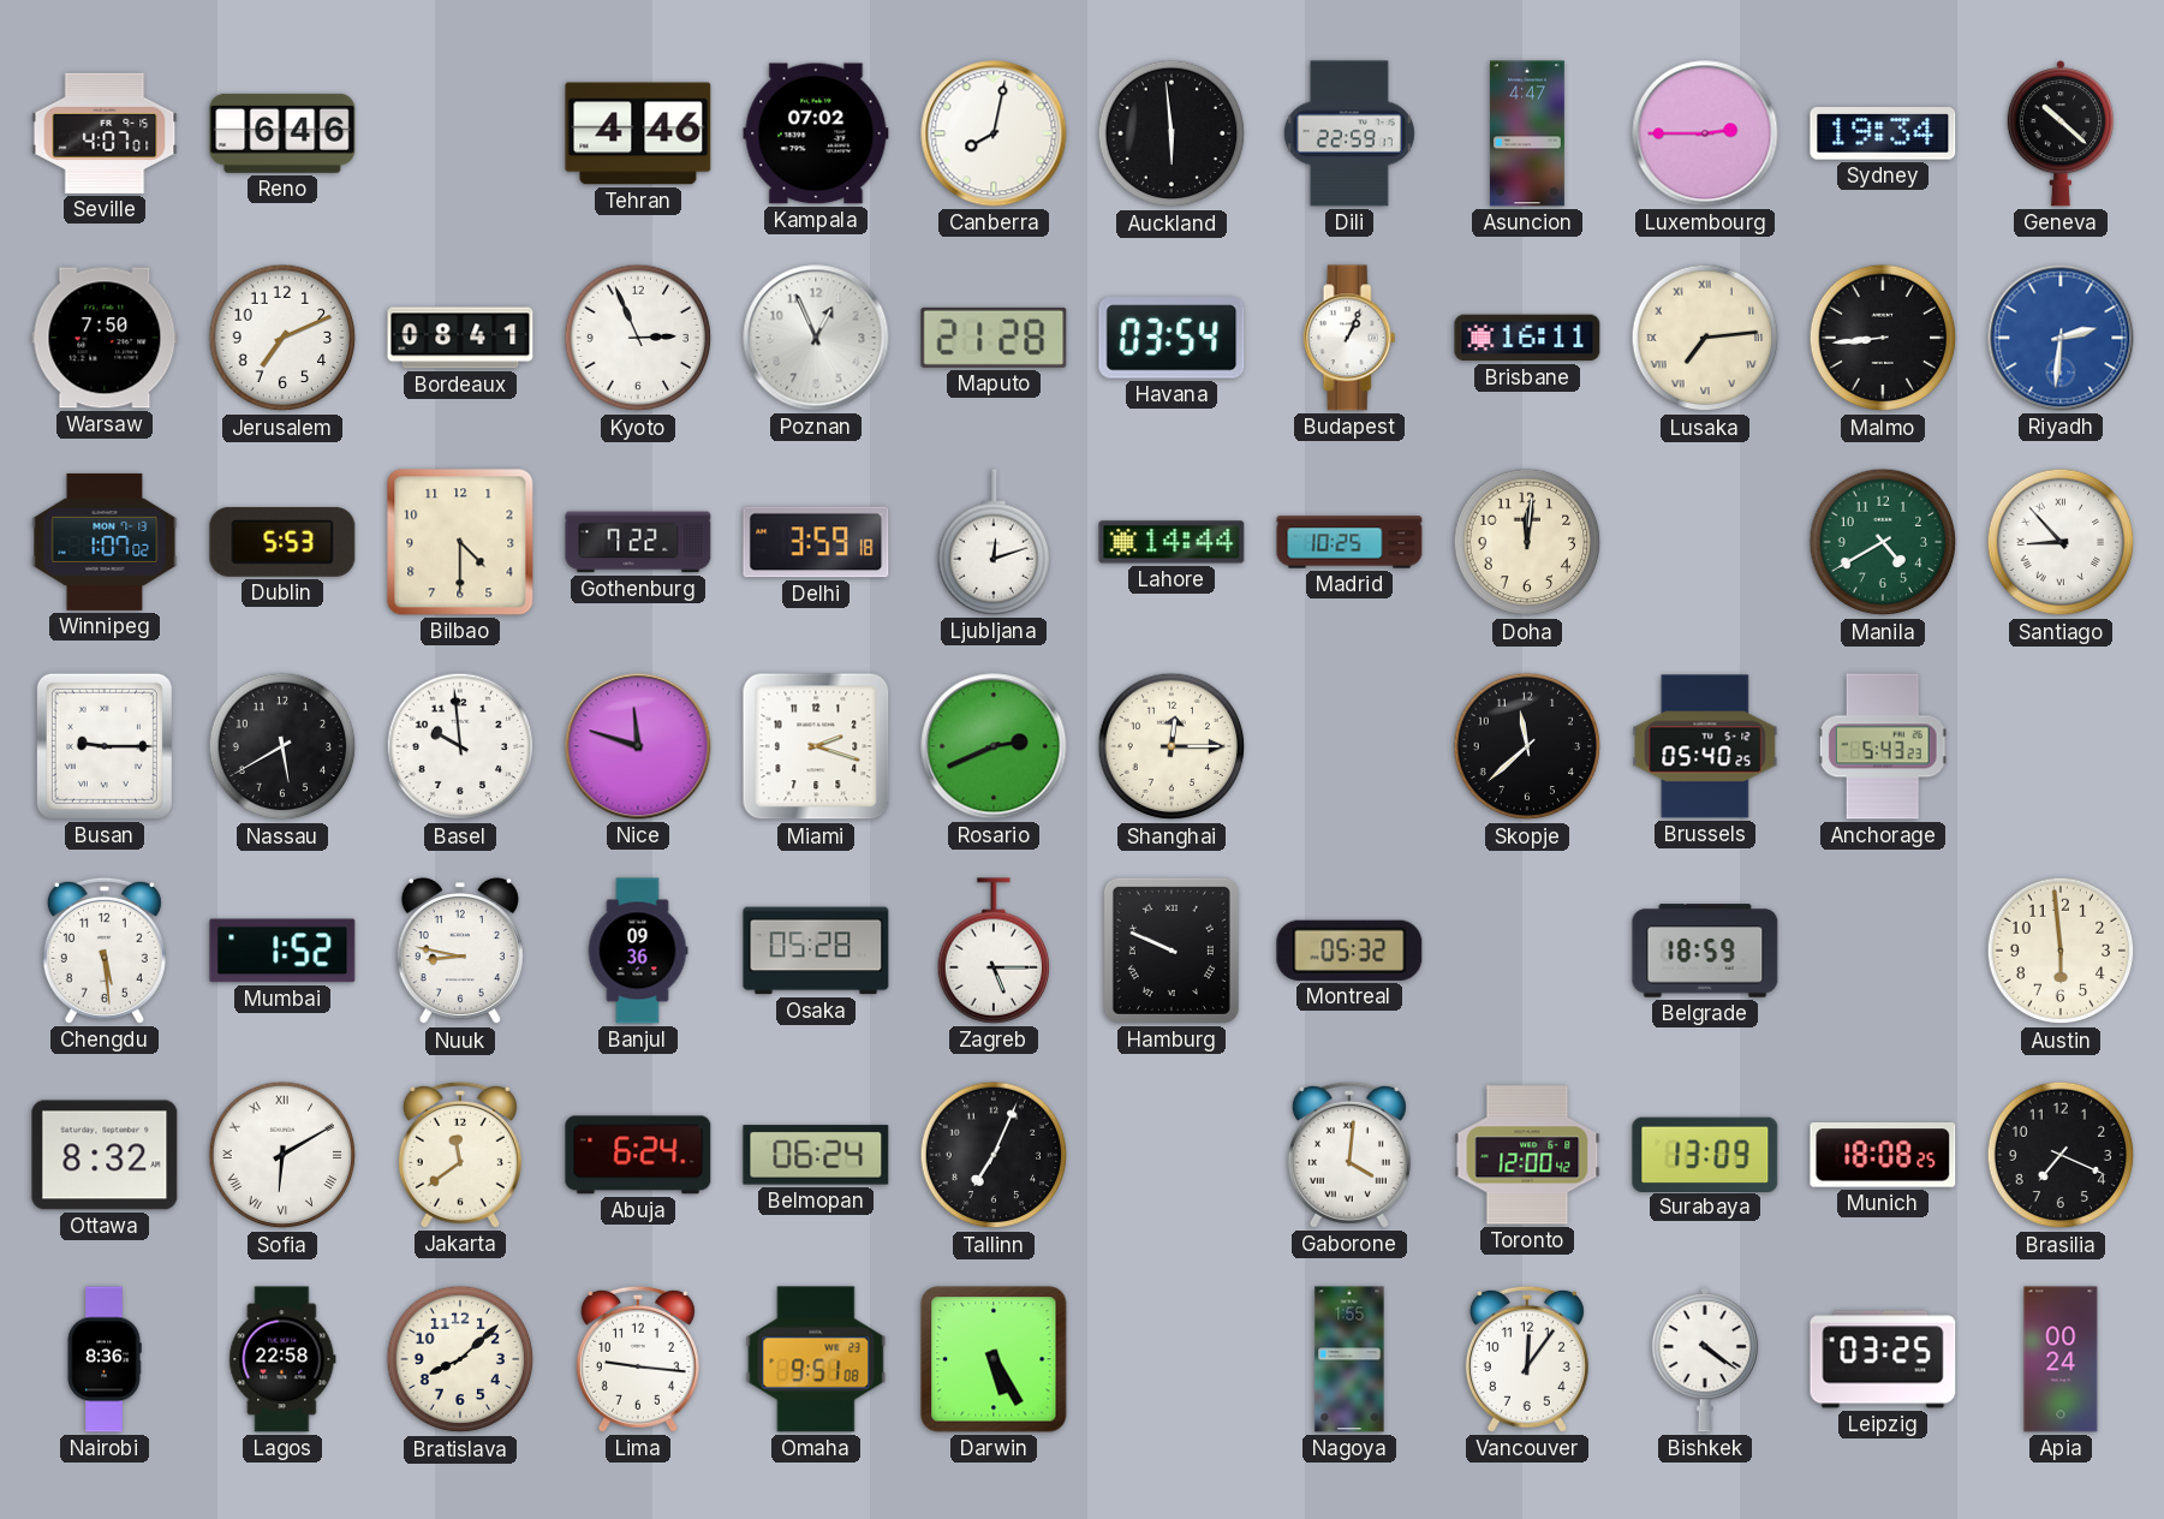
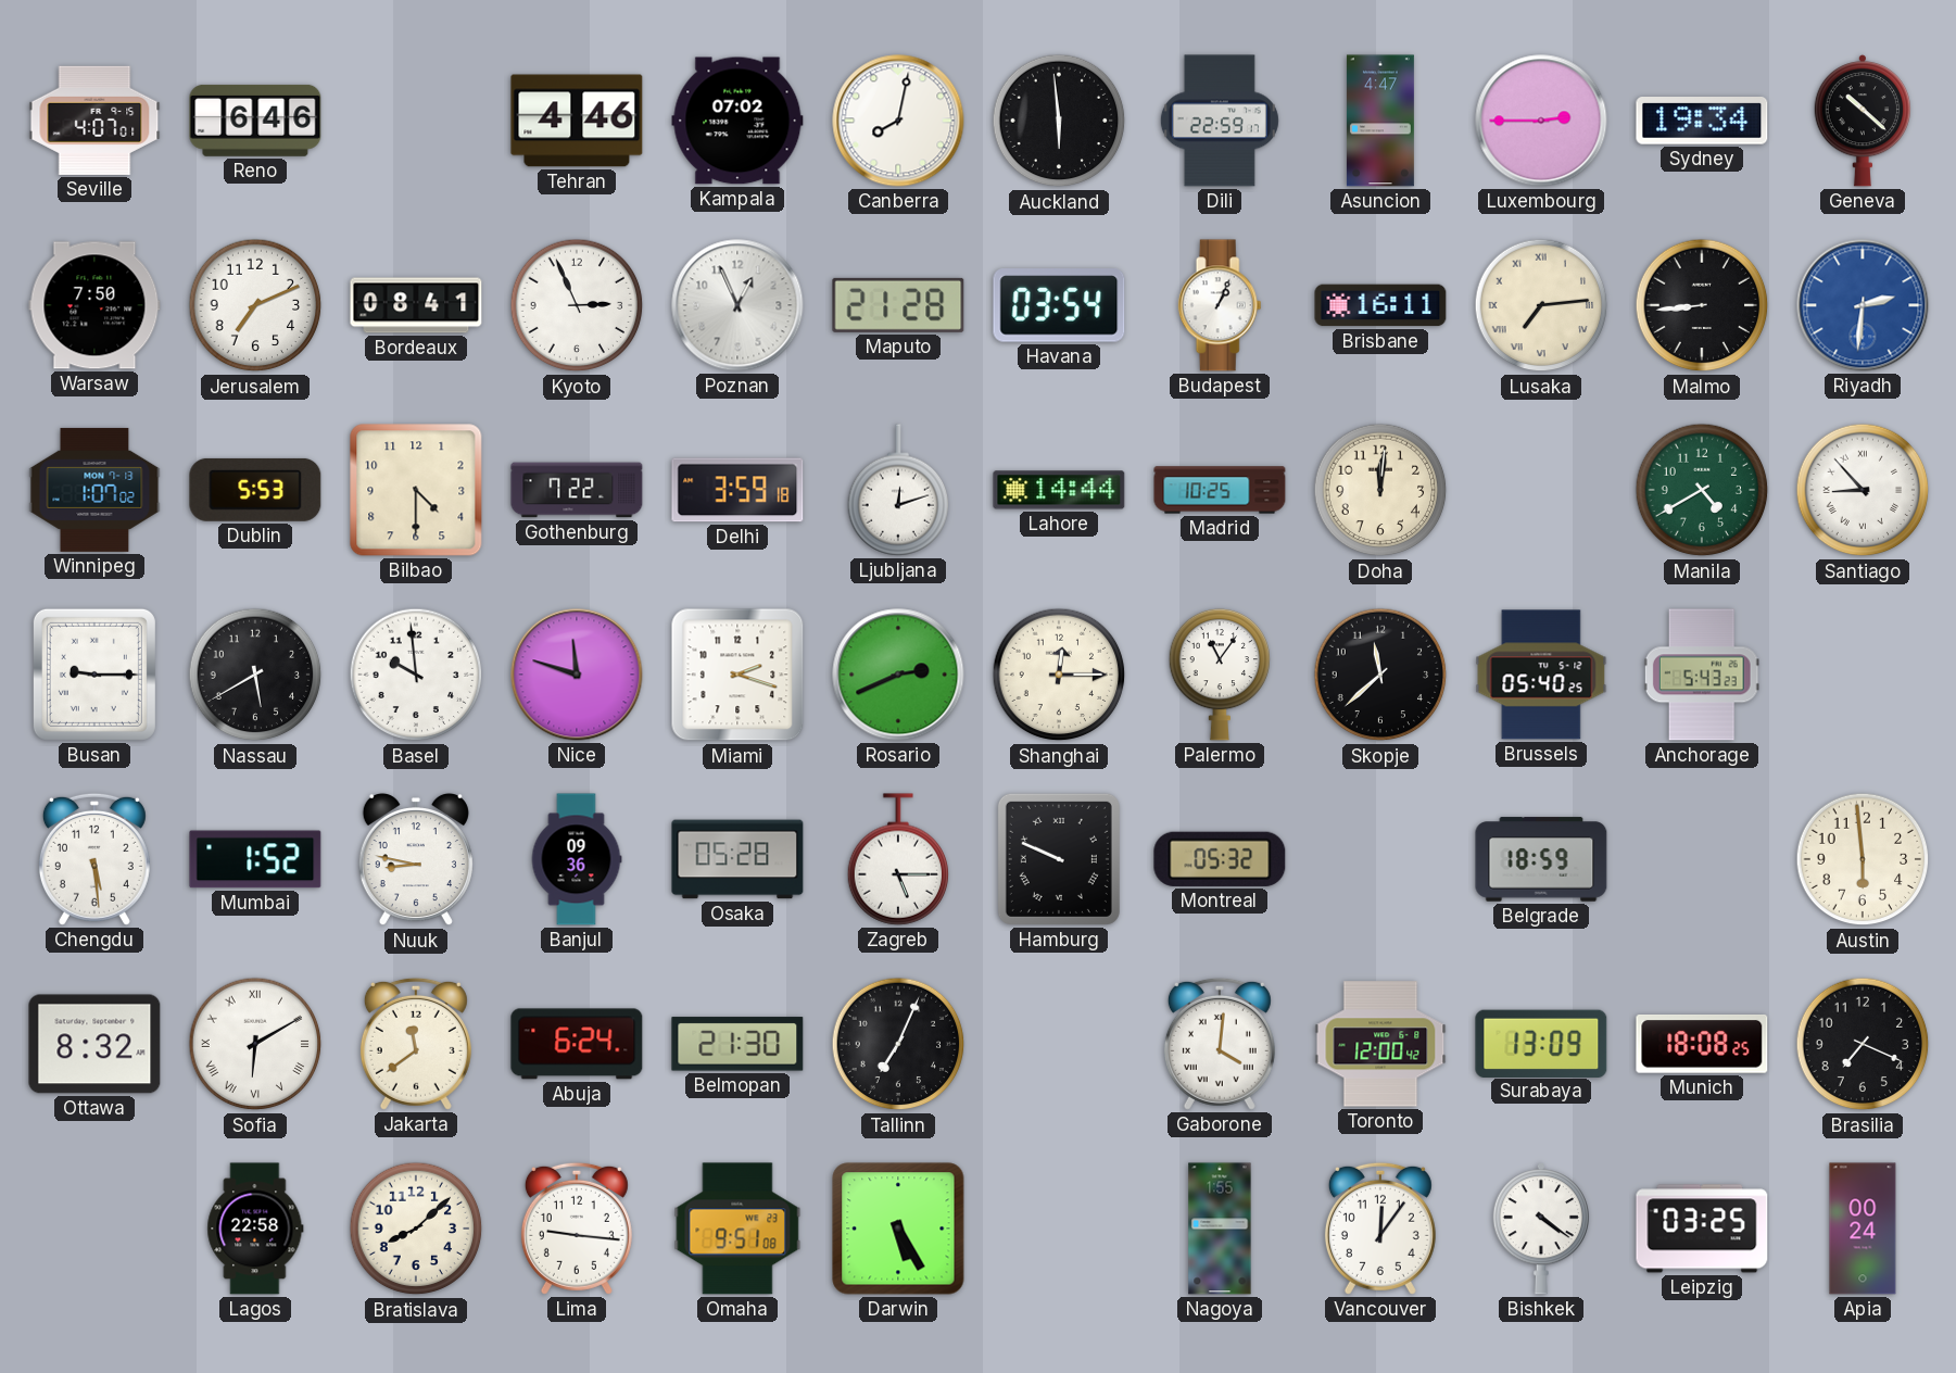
Palermo: none -> 11:06 (1220, 675)
Belmopan: 06:24 -> 21:30 (737, 1044)
Nairobi: 8:36 -> none (105, 1359)
